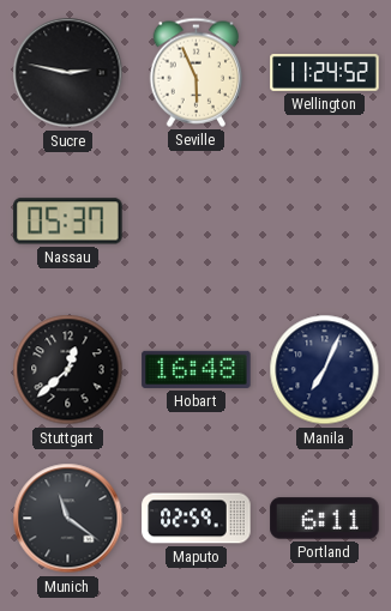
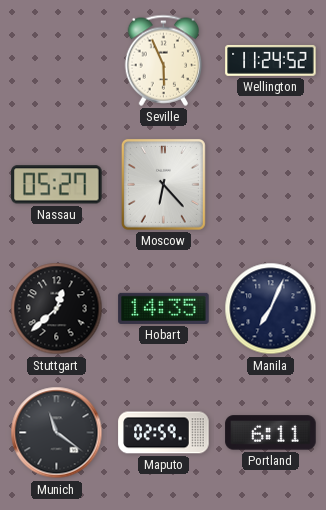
Sucre: 2:47 -> none (68, 73)
Nassau: 05:37 -> 05:27 (57, 185)
Moscow: none -> 6:23 (163, 184)
Hobart: 16:48 -> 14:35 (164, 308)
